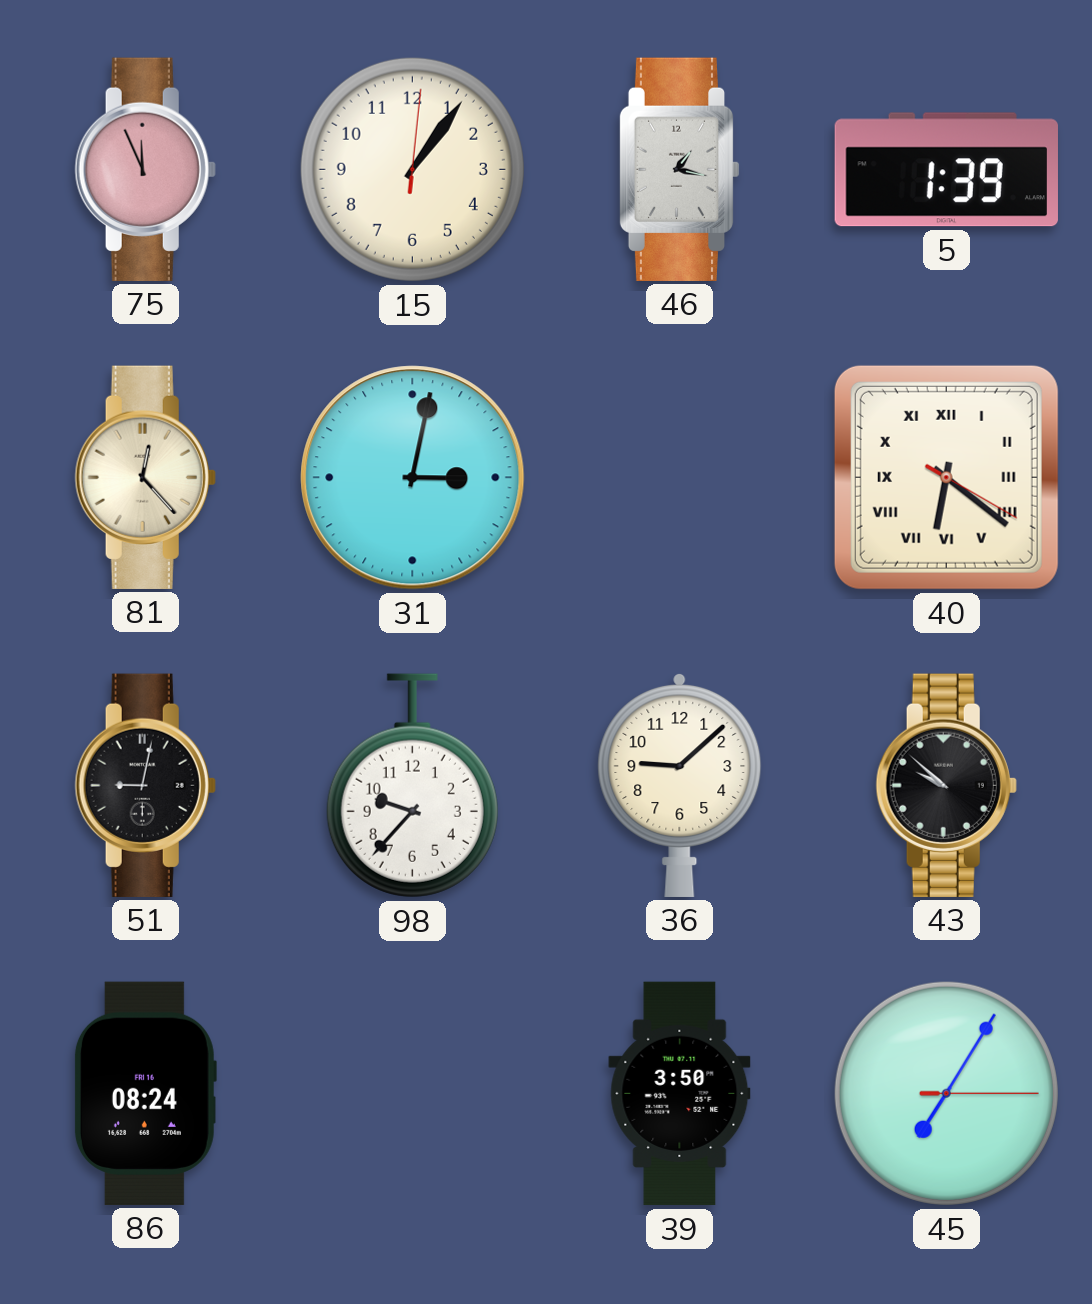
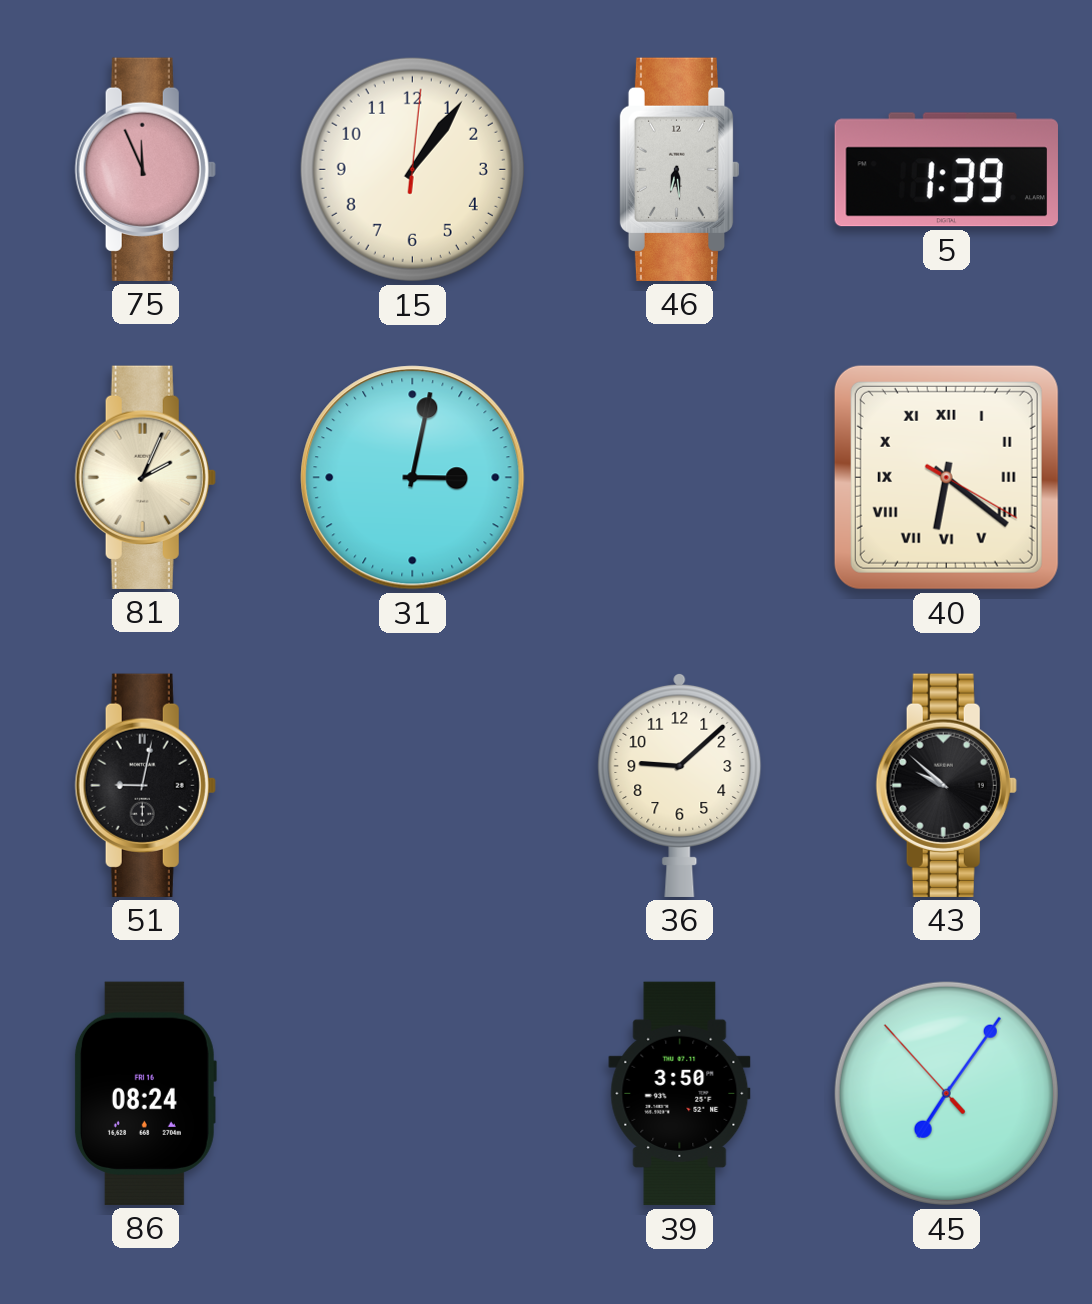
46: 1:17 -> 6:29 (679, 169)
81: 12:23 -> 2:04 (145, 477)
98: 9:37 -> none (412, 786)
45: 7:05:15 -> 7:05:53 (946, 1093)
